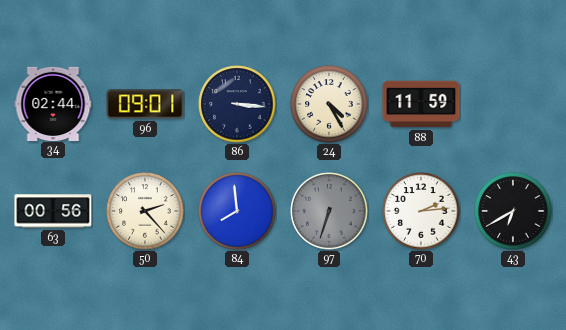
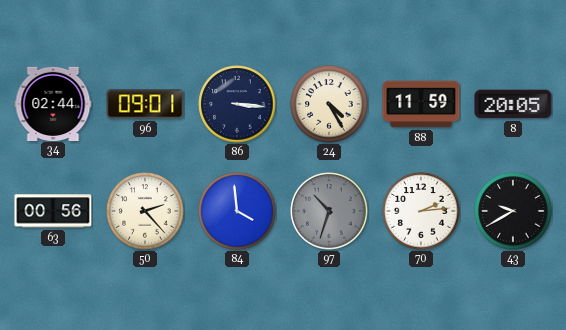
8: none -> 20:05 (513, 104)
84: 7:59 -> 3:59 (237, 211)
97: 6:33 -> 10:33 (329, 211)
43: 6:40 -> 9:40 (513, 211)
